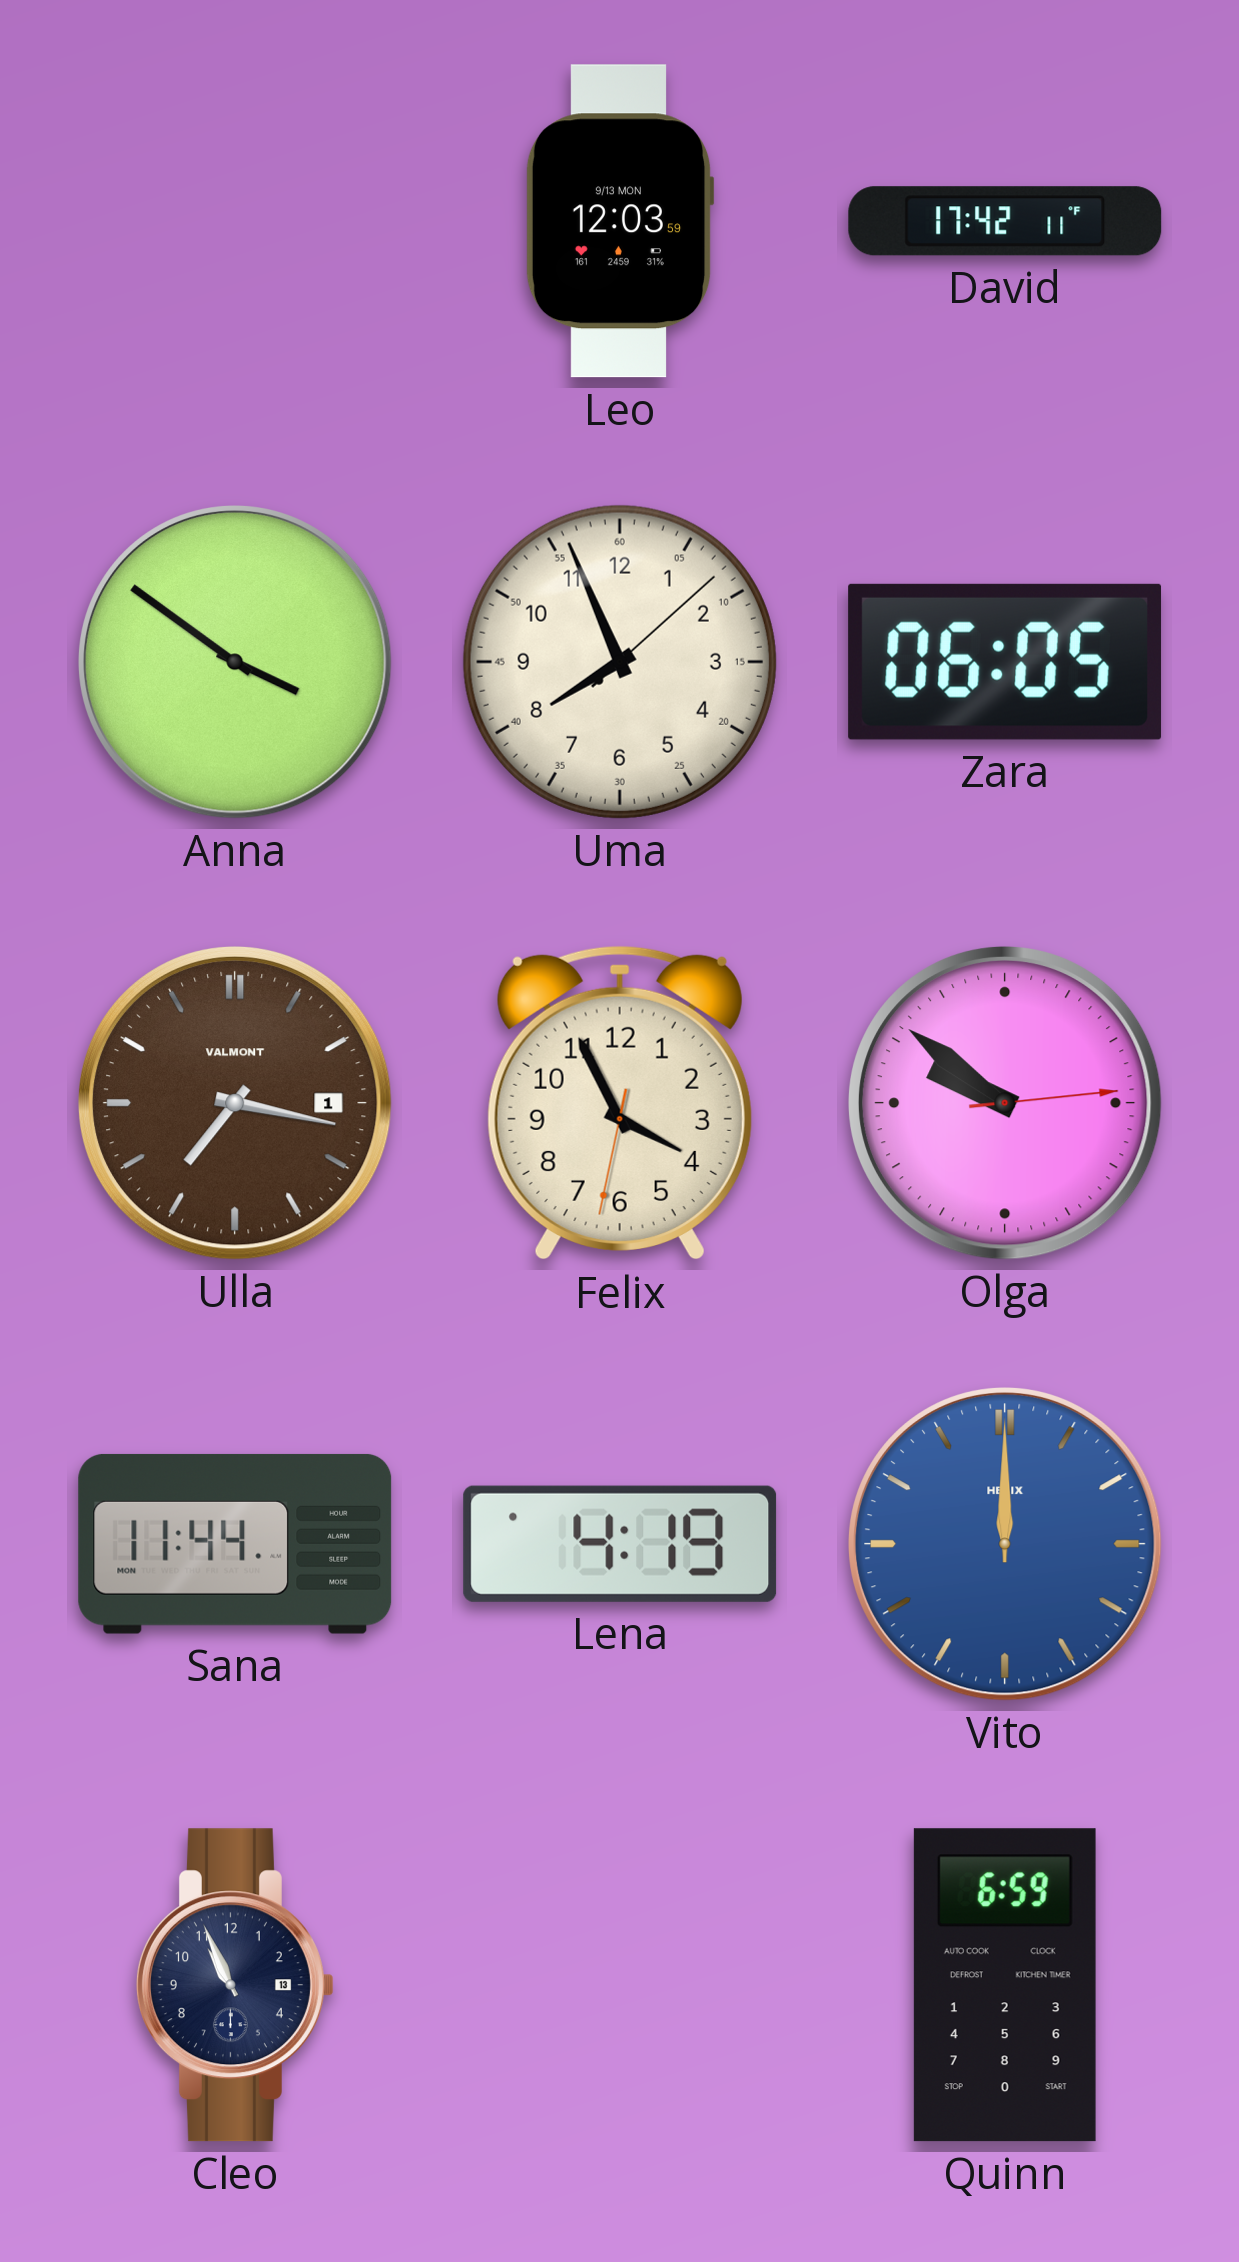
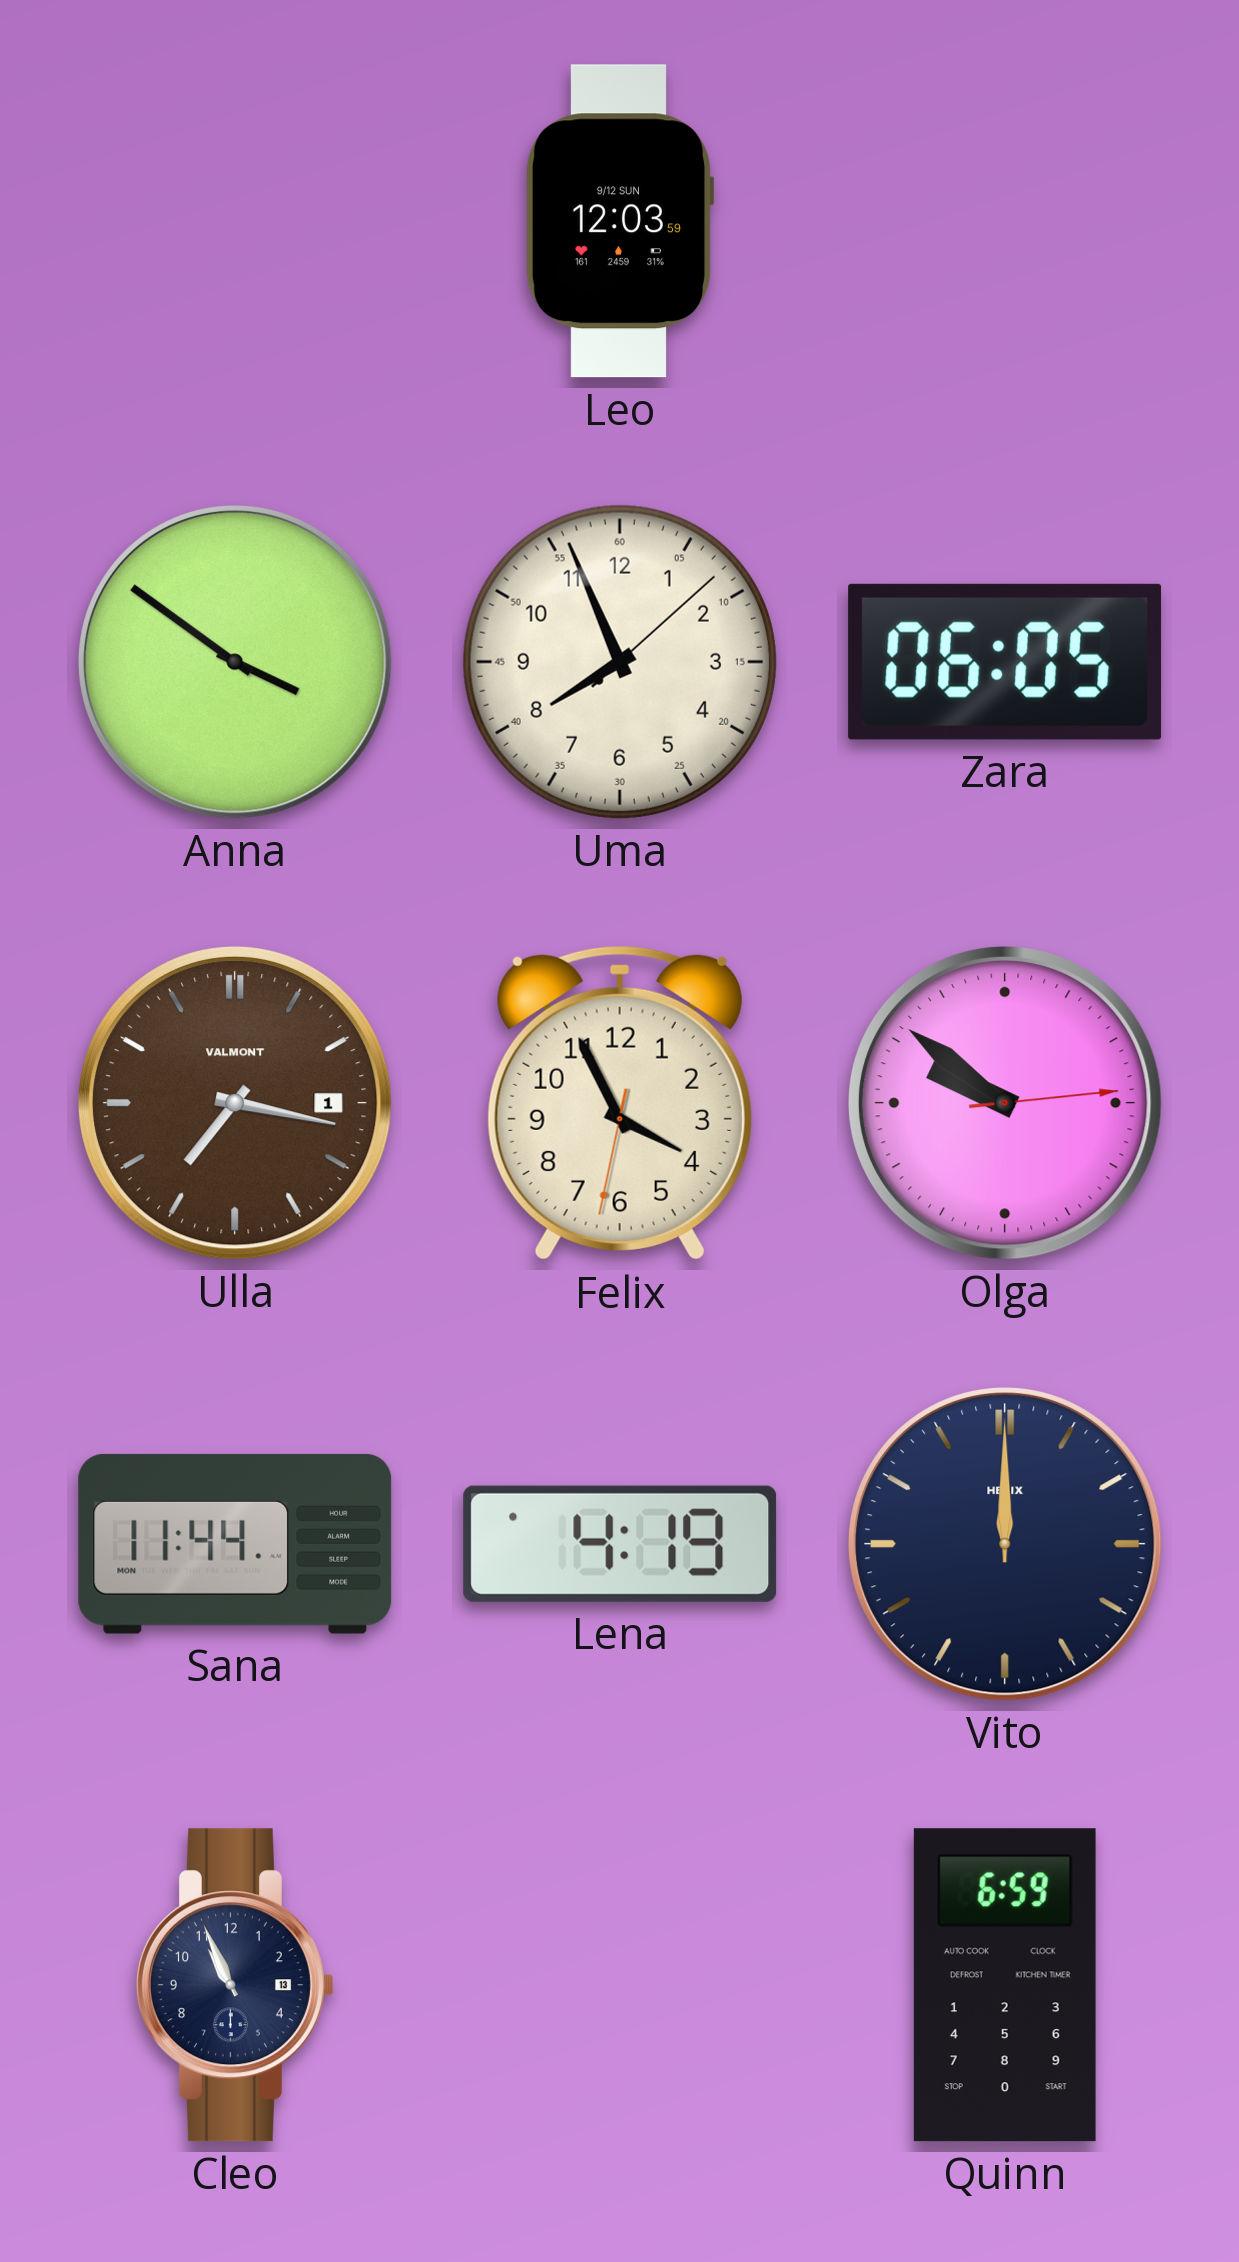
Leo date: 9/13 MON -> 9/12 SUN (620, 221)
David: 17:42 -> none (1005, 221)
Vito dial: blue -> navy (1006, 1545)
